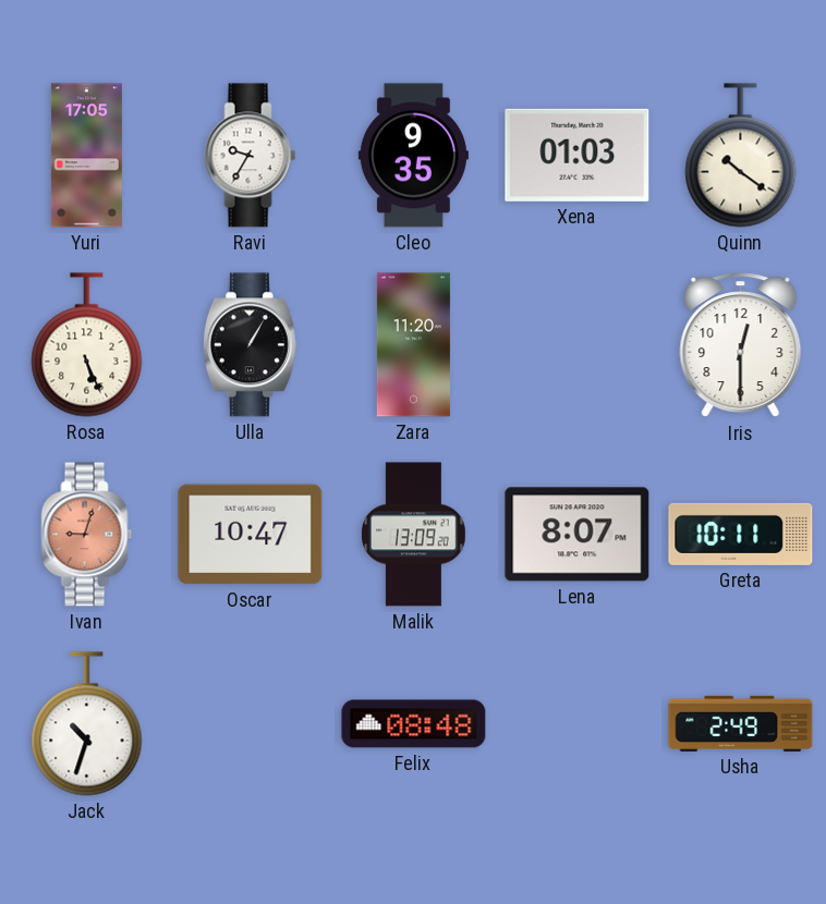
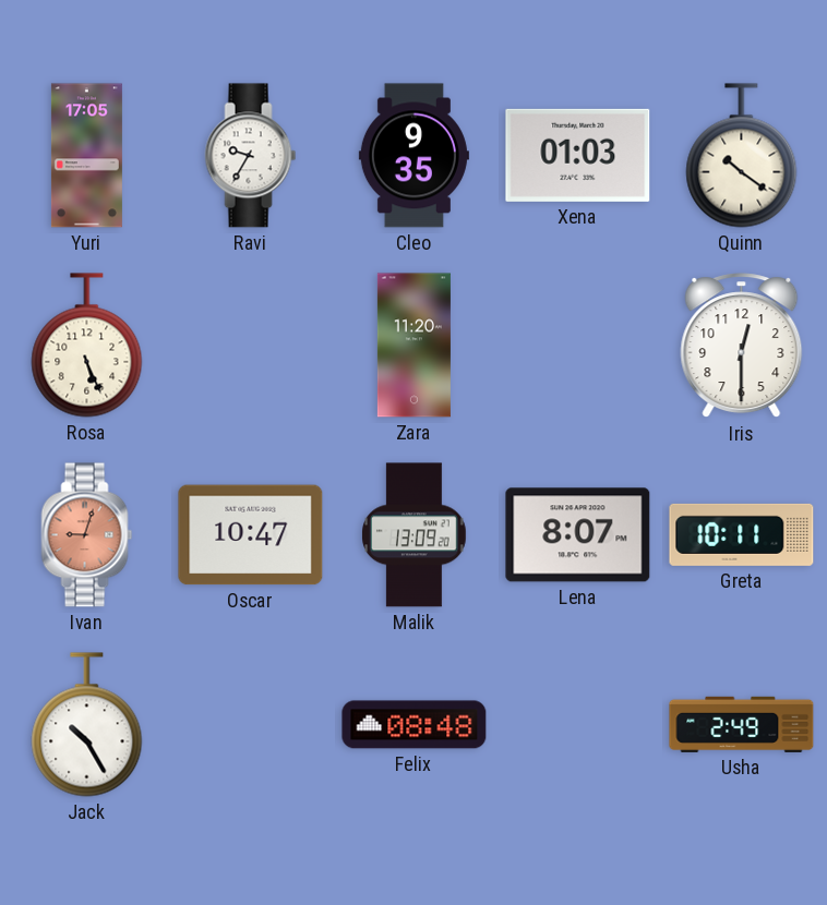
Ulla: 1:05 -> none (250, 345)
Jack: 10:33 -> 10:25 (87, 725)
